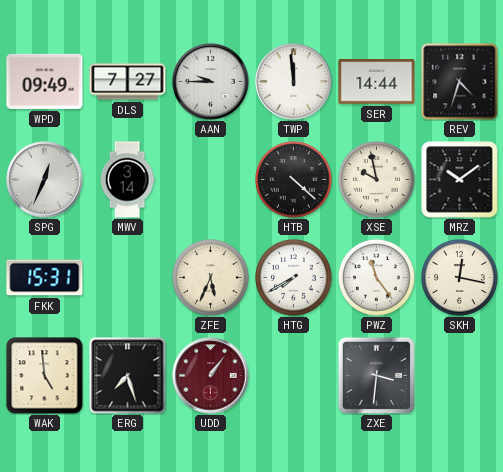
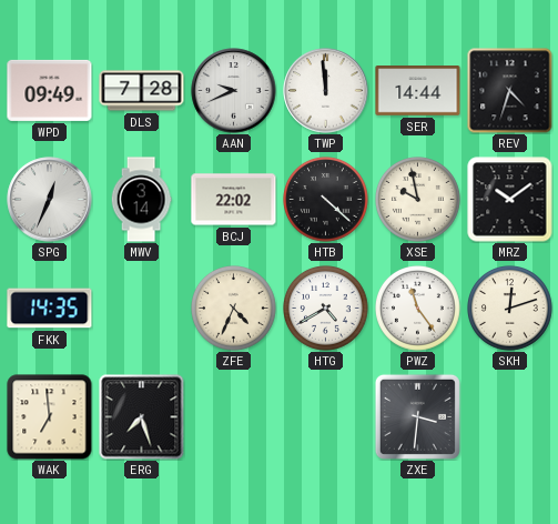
DLS: 7:27 -> 7:28 (142, 91)
AAN: 9:45 -> 9:41 (234, 91)
BCJ: none -> 22:02 (234, 200)
FKK: 15:31 -> 14:35 (50, 309)
ZFE: 5:34 -> 4:34 (234, 309)
HTG: 7:40 -> 4:40 (326, 309)
SKH: 12:17 -> 12:12 (510, 309)
WAK: 4:59 -> 6:59 (50, 417)
UDD: 1:06 -> none (211, 376)
